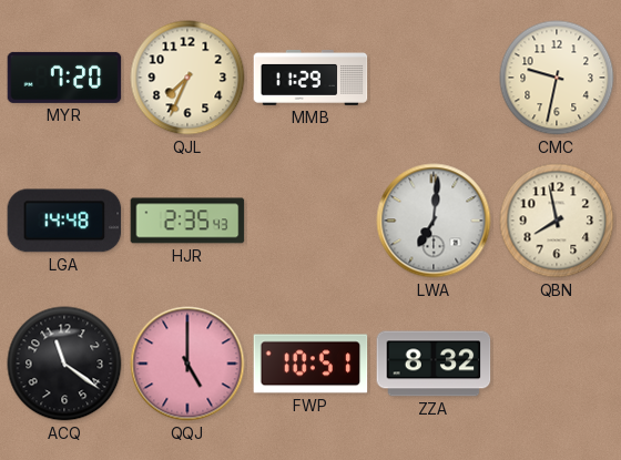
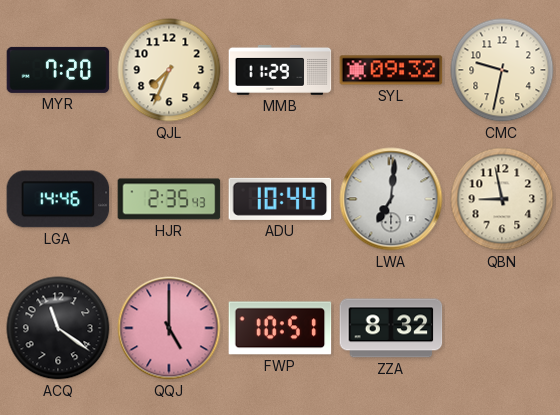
SYL: none -> 09:32 (391, 70)
LGA: 14:48 -> 14:46 (58, 199)
ADU: none -> 10:44 (280, 199)
QBN: 7:58 -> 8:58 (502, 199)
